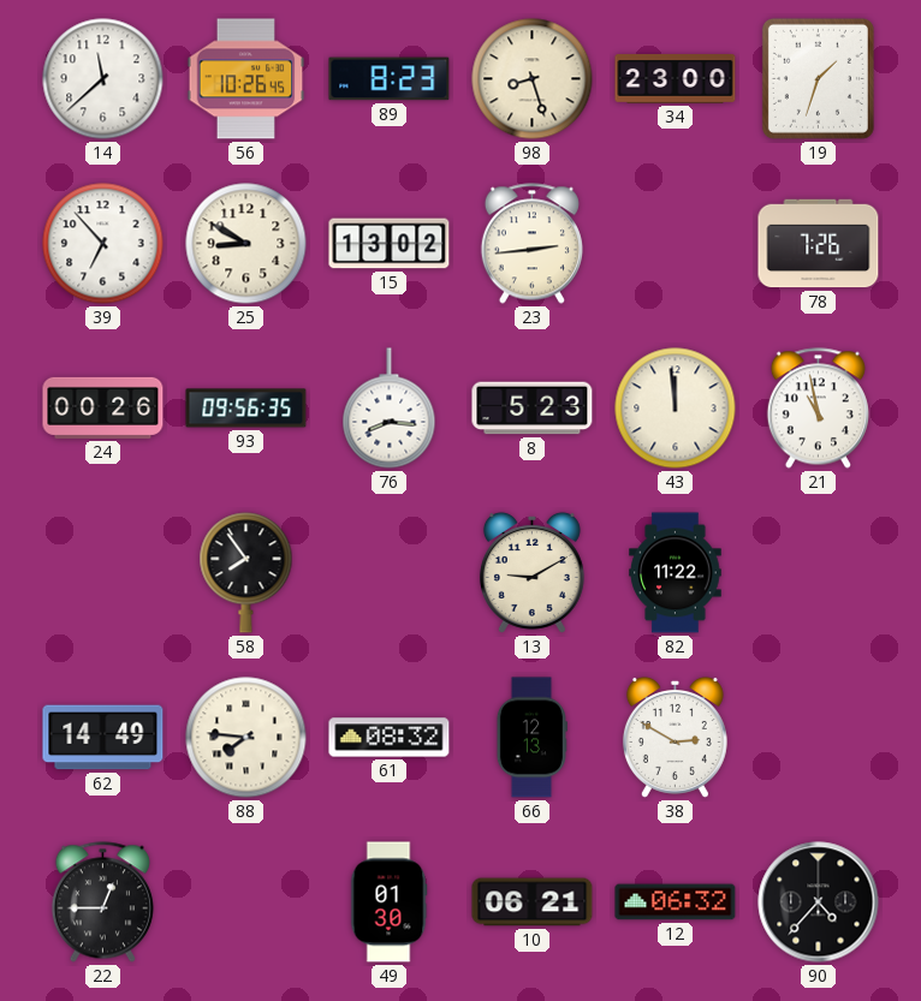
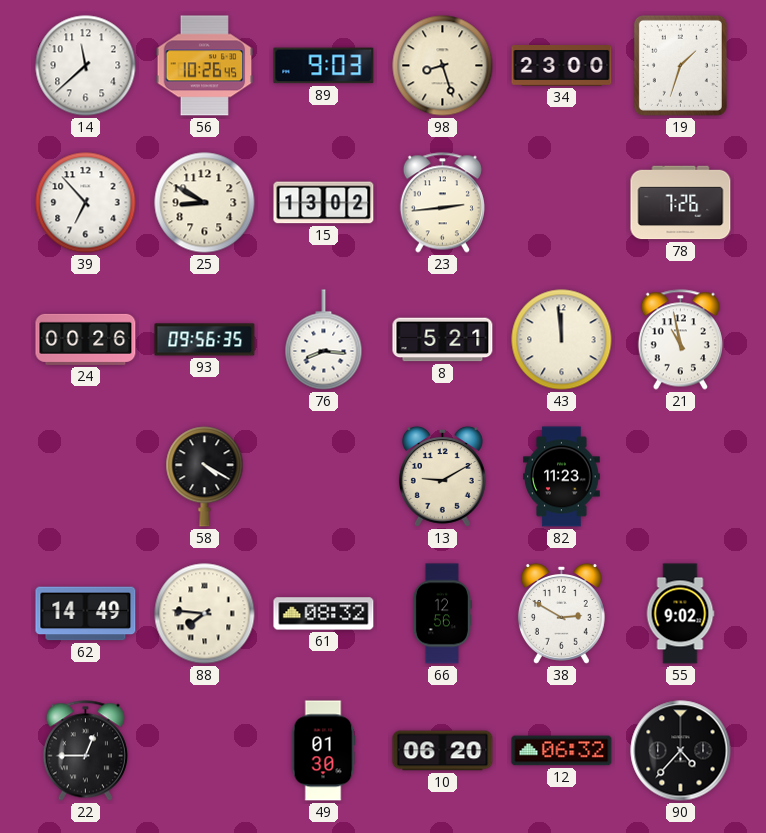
89: 8:23 -> 9:03 (324, 66)
8: 5:23 -> 5:21 (443, 340)
58: 7:54 -> 4:20 (205, 477)
82: 11:22 -> 11:23 (562, 477)
66: 12:13 -> 12:56 (442, 614)
55: none -> 9:02 (680, 614)
10: 06:21 -> 06:20 (443, 751)
